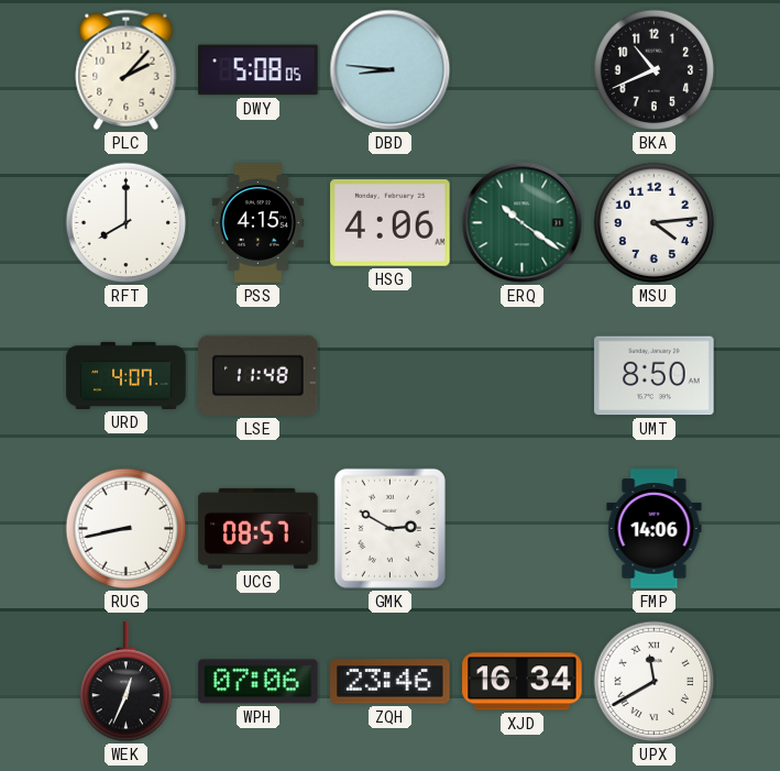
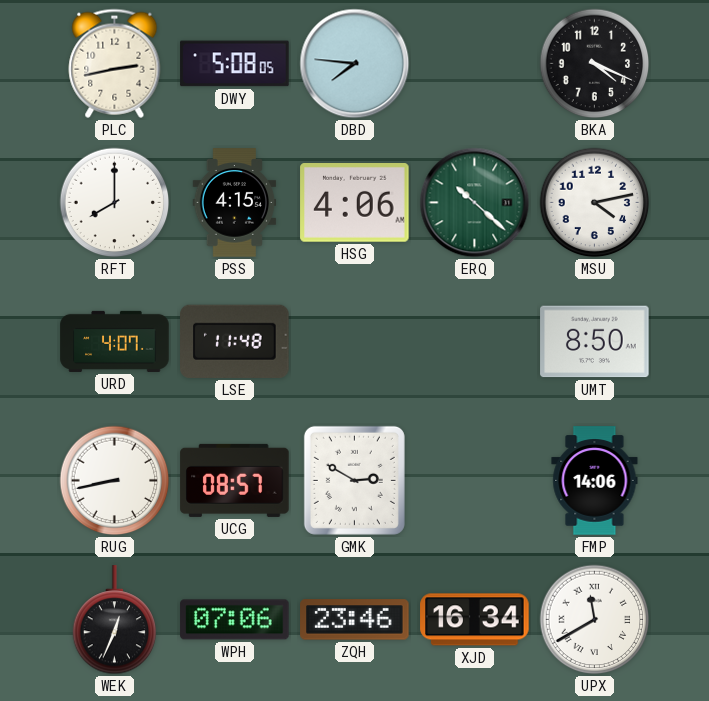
PLC: 2:07 -> 2:43 (115, 63)
DBD: 8:46 -> 7:46 (355, 64)
BKA: 10:41 -> 4:19 (595, 64)
ERQ: 10:21 -> 10:22 (475, 203)
MSU: 4:14 -> 4:13 (595, 203)
